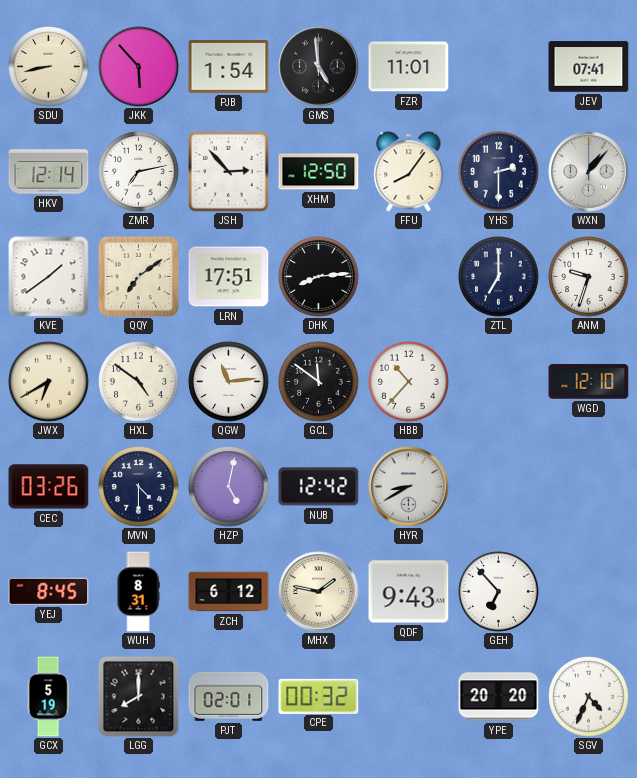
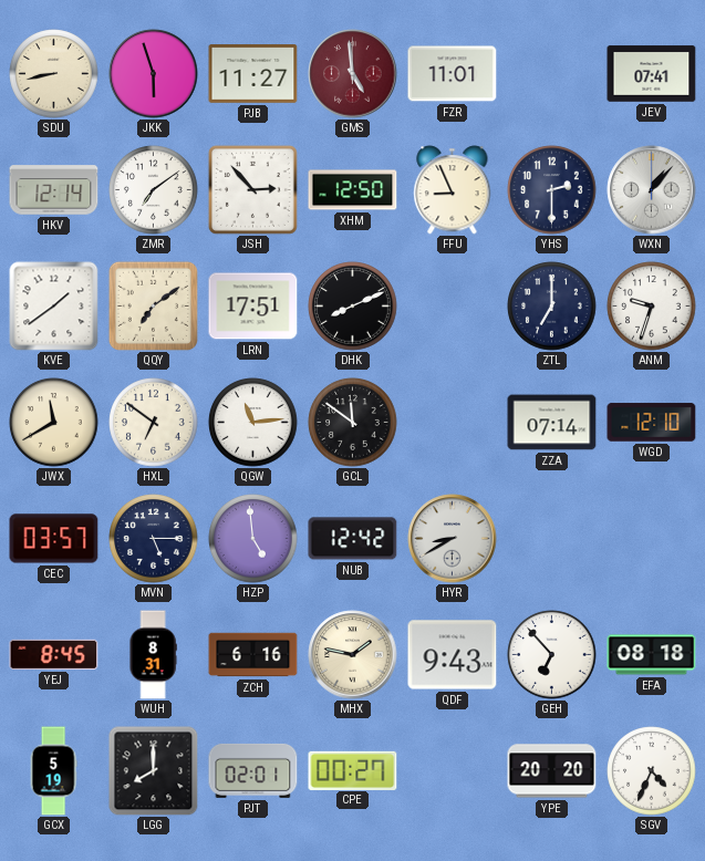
JKK: 5:53 -> 5:57 (154, 74)
PJB: 1:54 -> 11:27 (253, 74)
GMS dial: black -> burgundy (353, 74)
ZMR: 7:13 -> 7:09 (154, 190)
FFU: 8:06 -> 8:56 (453, 190)
DHK: 8:14 -> 8:11 (353, 307)
JWX: 6:40 -> 11:40 (54, 423)
HXL: 4:51 -> 6:51 (154, 423)
HBB: 10:37 -> none (409, 382)
ZZA: none -> 07:14 (552, 423)
CEC: 03:26 -> 03:57 (54, 539)
MVN: 4:30 -> 5:15 (154, 539)
HZP: 5:02 -> 4:59 (253, 539)
ZCH: 6:12 -> 6:16 (253, 655)
EFA: none -> 08:18 (652, 655)
CPE: 00:32 -> 00:27 (353, 770)
